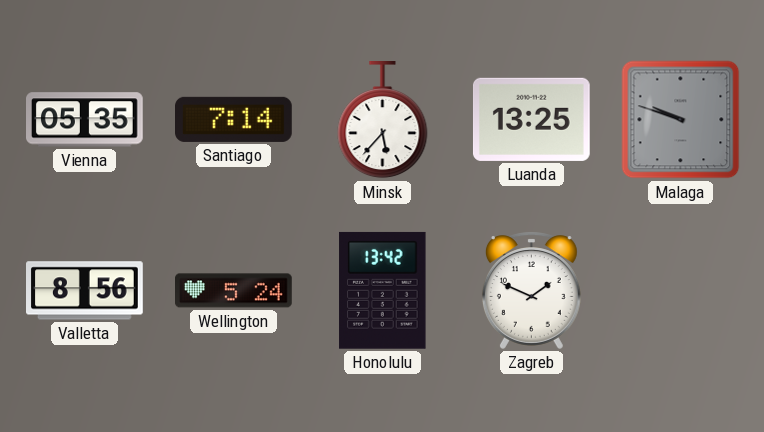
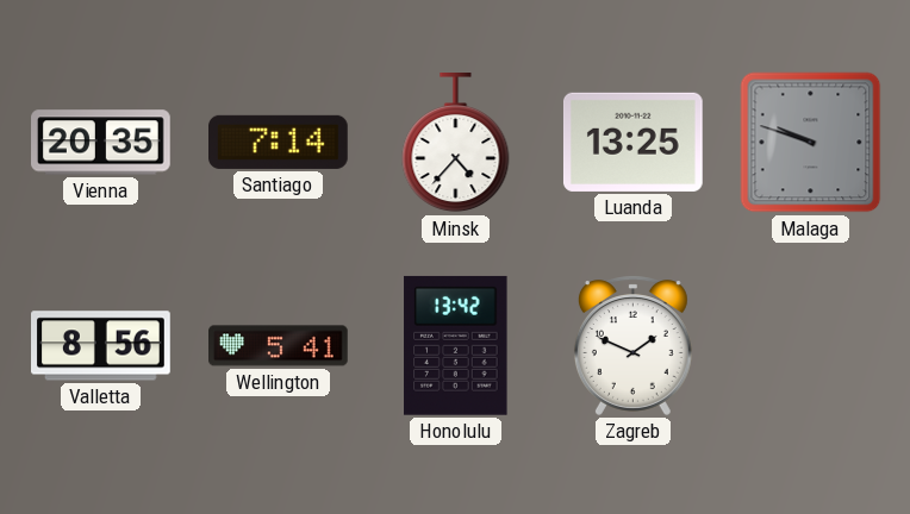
Vienna: 05:35 -> 20:35 (101, 143)
Minsk: 5:37 -> 4:37 (456, 144)
Wellington: 5:24 -> 5:41 (279, 346)
